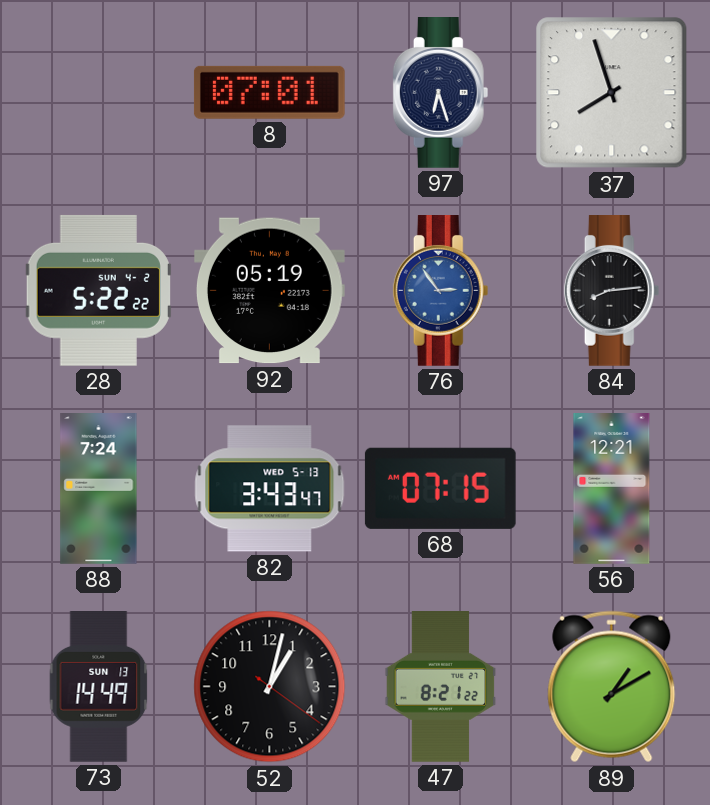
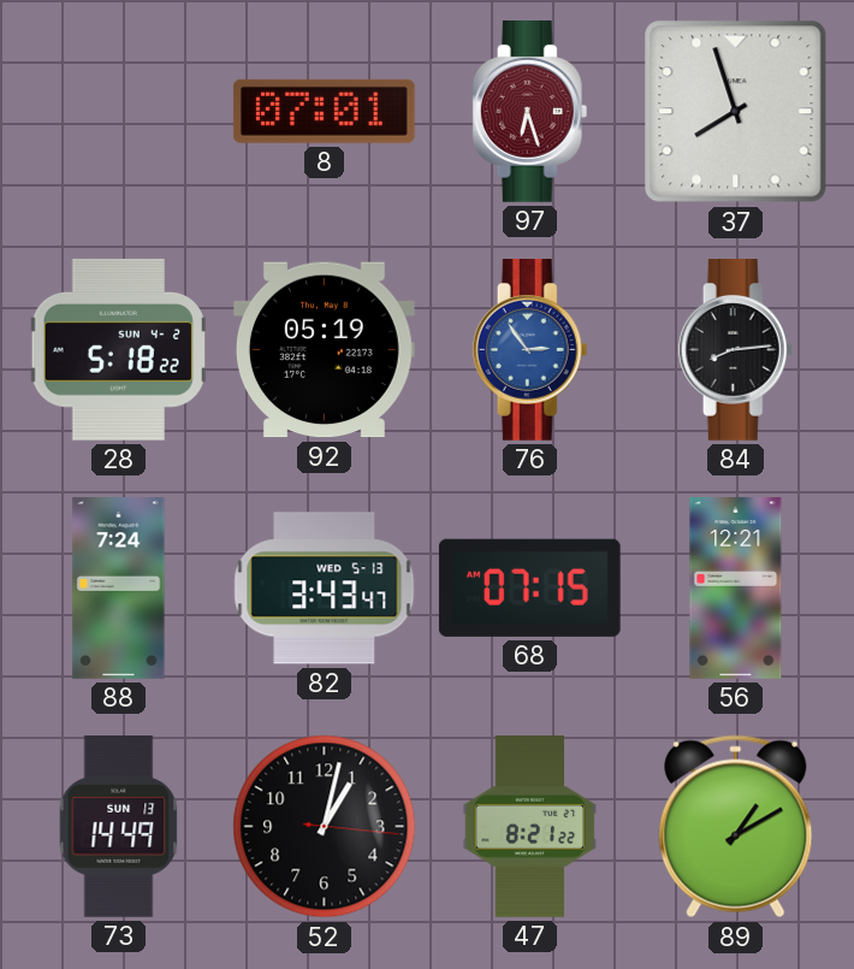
97 dial: navy -> burgundy (530, 112)
28: 5:22 -> 5:18 (118, 349)
52: 1:02:21 -> 1:02:16 (325, 827)
